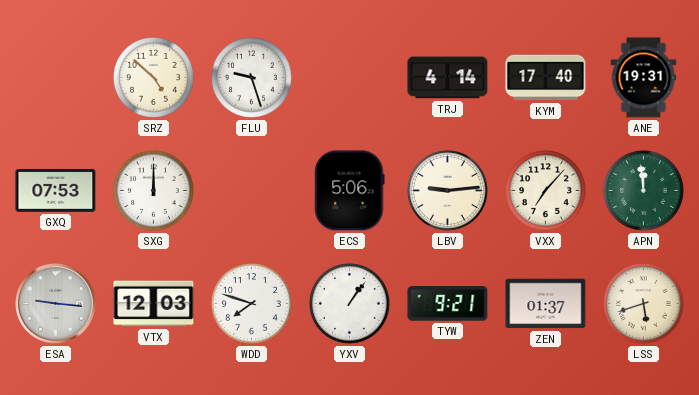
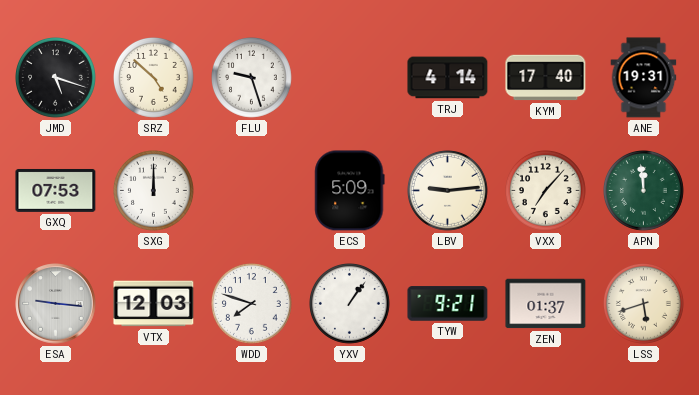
JMD: none -> 5:18 (56, 78)
ECS: 5:06 -> 5:09 (350, 191)
